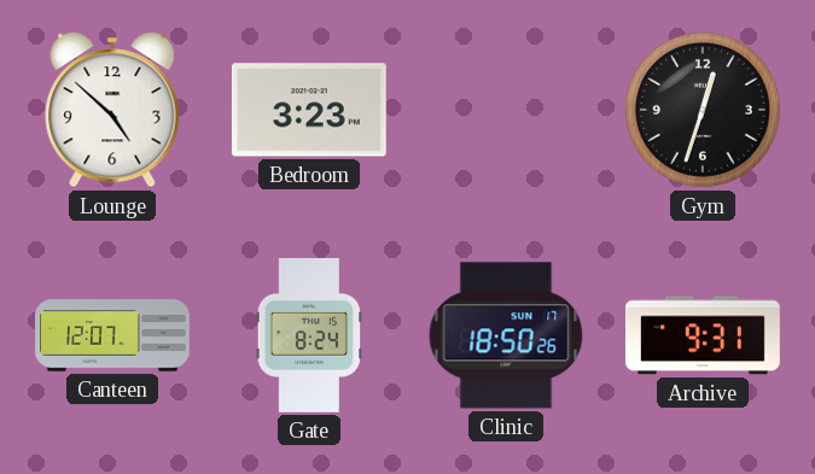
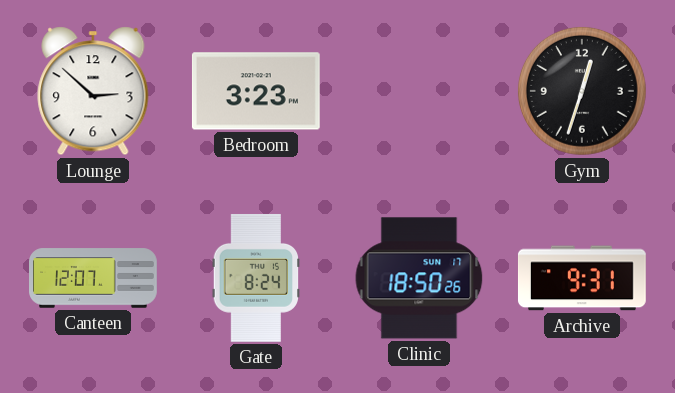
Lounge: 4:52 -> 2:52 (93, 91)
